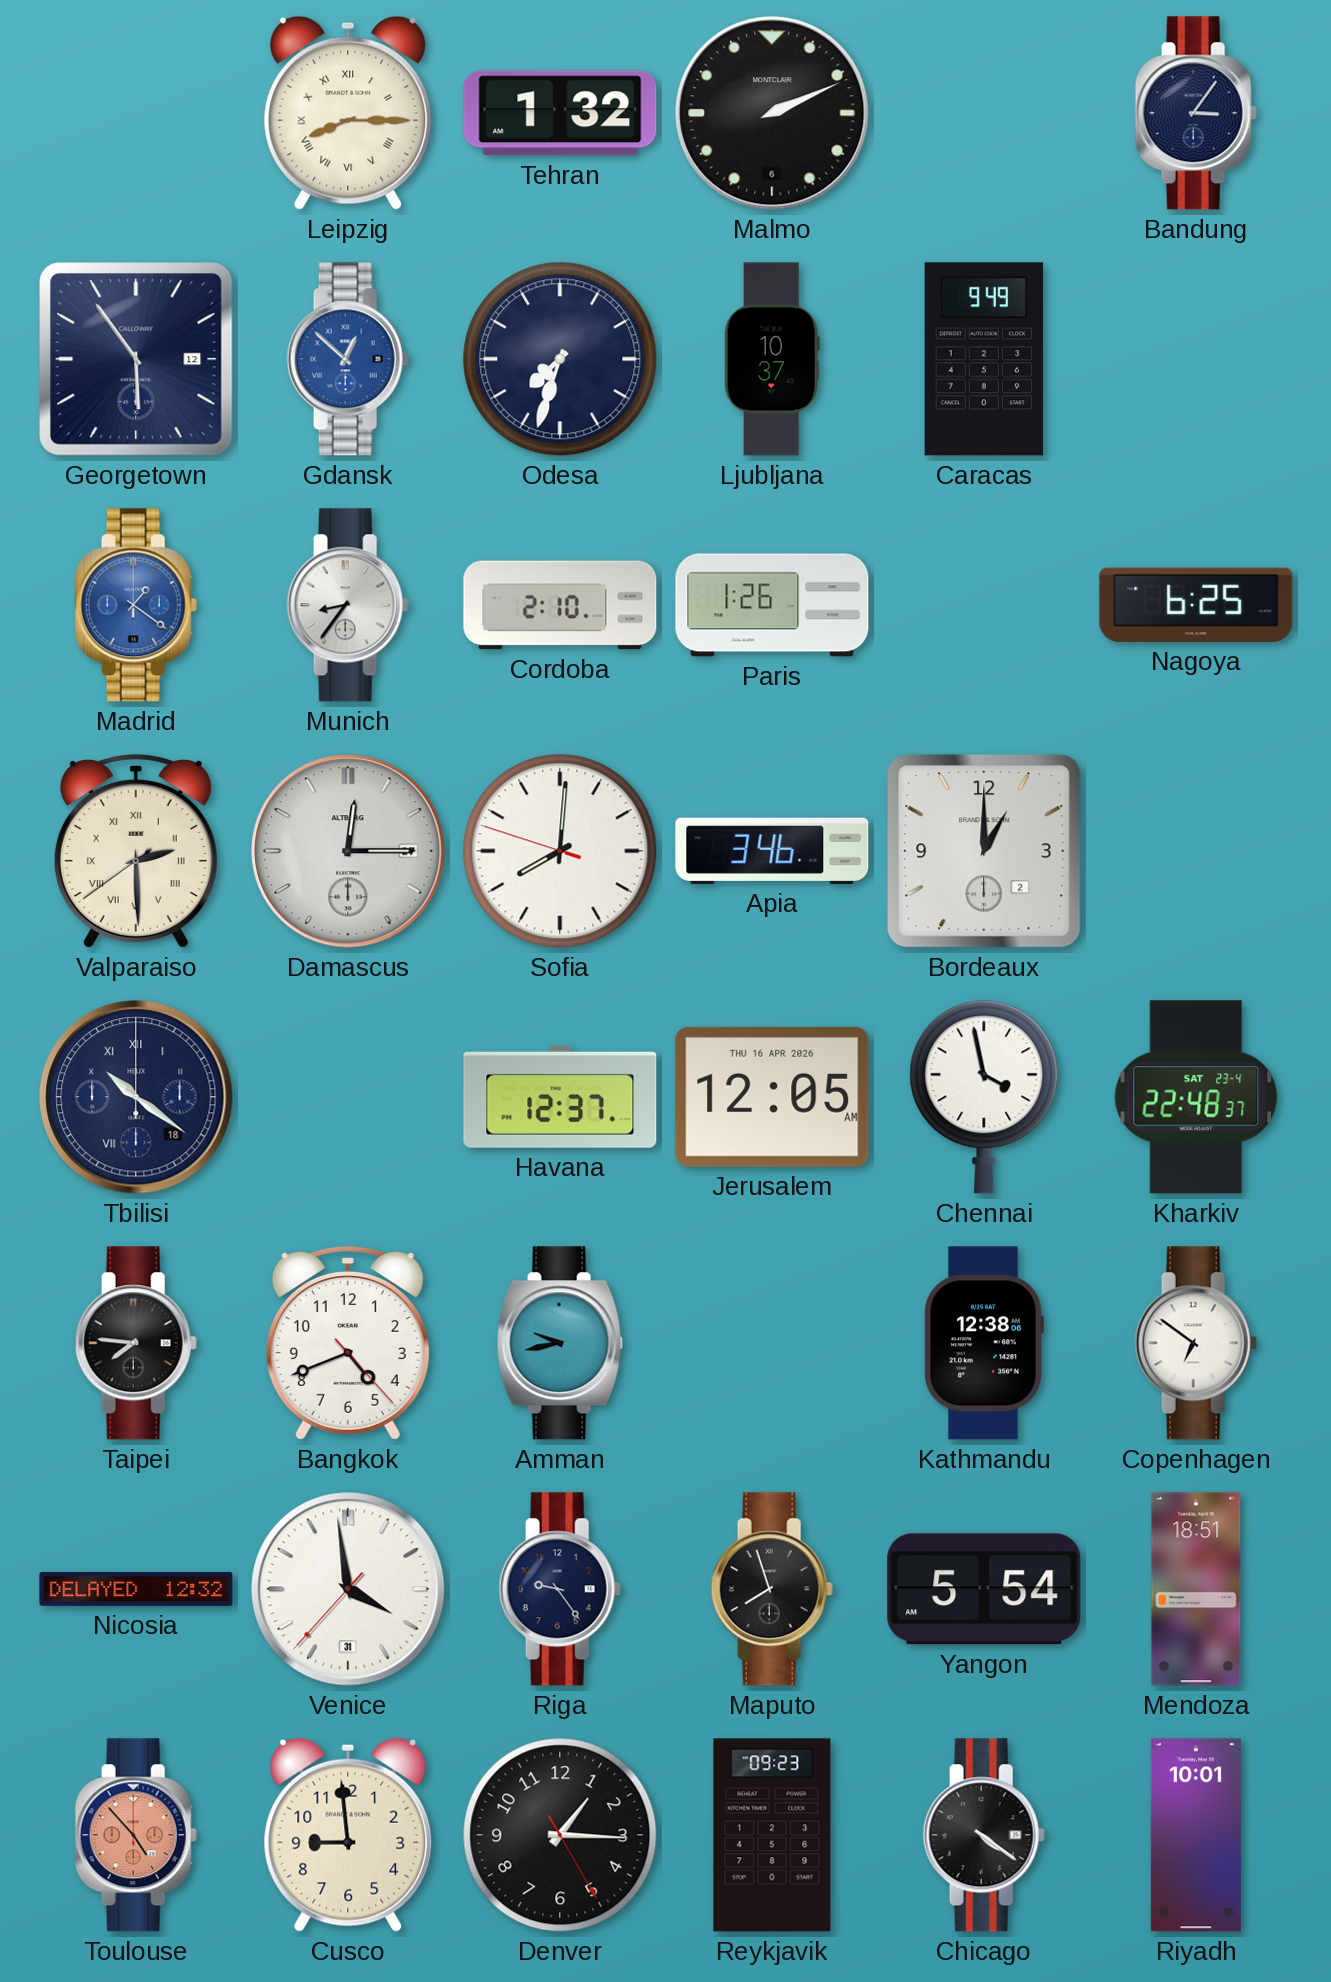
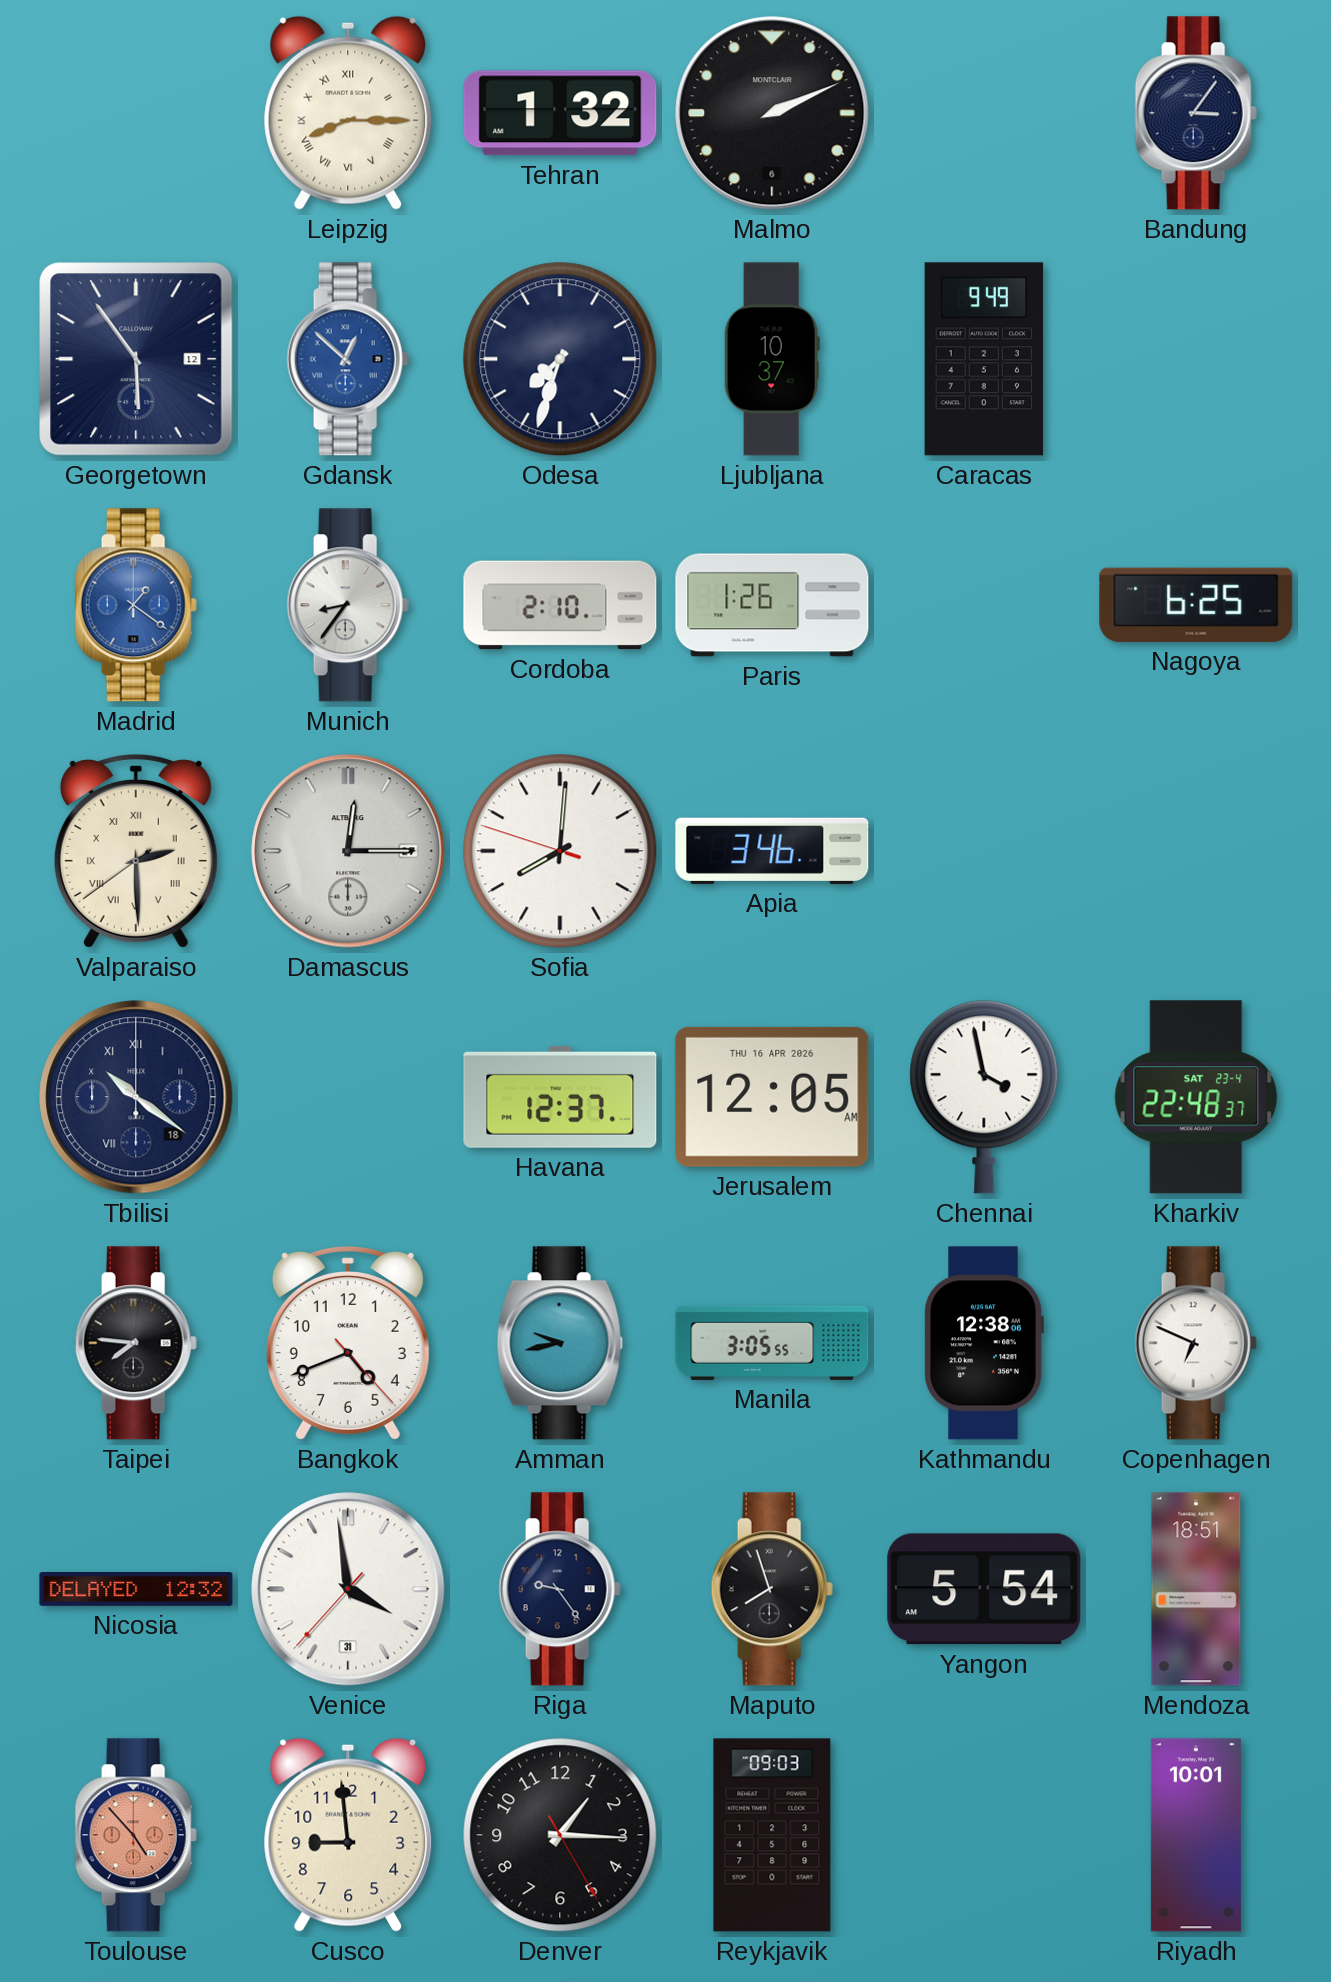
Bordeaux: 1:00 -> none (984, 851)
Manila: none -> 3:05 (772, 1343)
Copenhagen: 6:51 -> 6:49 (1196, 1343)
Reykjavik: 09:23 -> 09:03 (772, 1835)
Chicago: 4:21 -> none (984, 1835)
